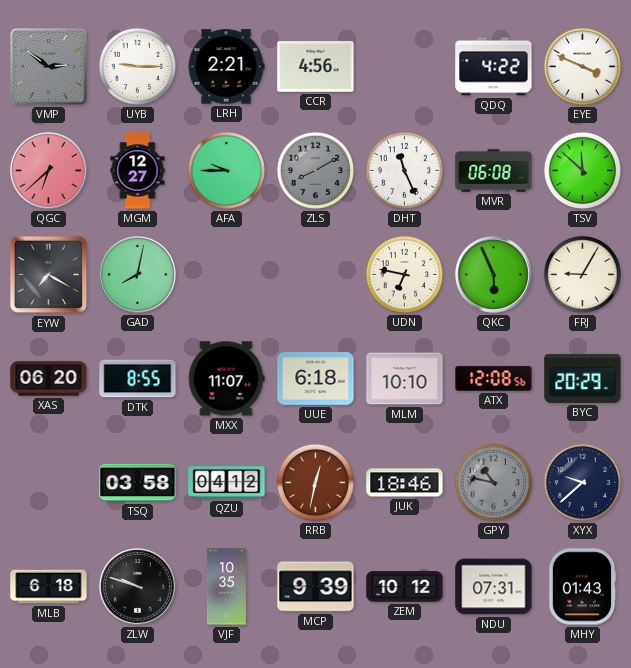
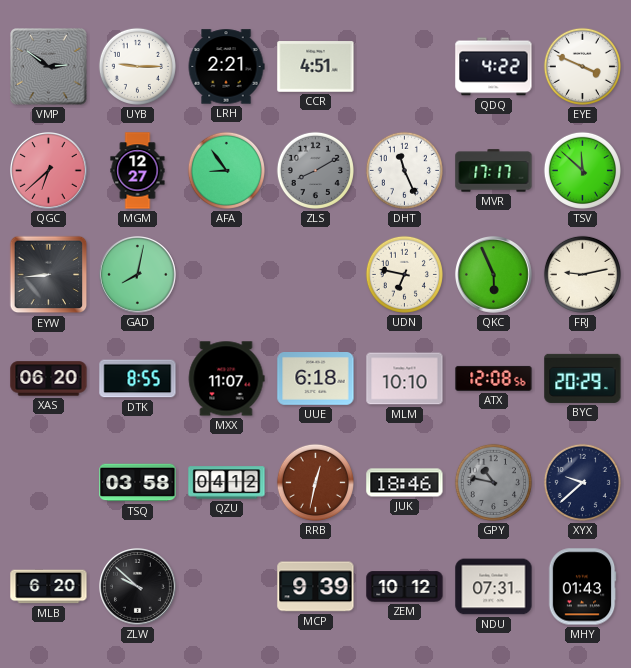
CCR: 4:56 -> 4:51 (316, 67)
AFA: 9:45 -> 8:54 (226, 170)
MVR: 06:08 -> 17:17 (494, 171)
EYW: 7:20 -> 8:44 (49, 275)
FRJ: 9:05 -> 9:13 (582, 274)
MLB: 6:18 -> 6:20 (49, 587)
ZLW: 9:48 -> 9:52 (138, 587)
VJF: 10:35 -> none (226, 587)
